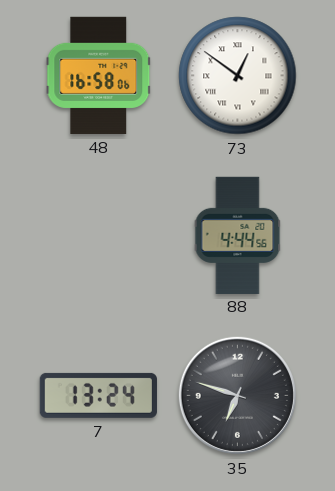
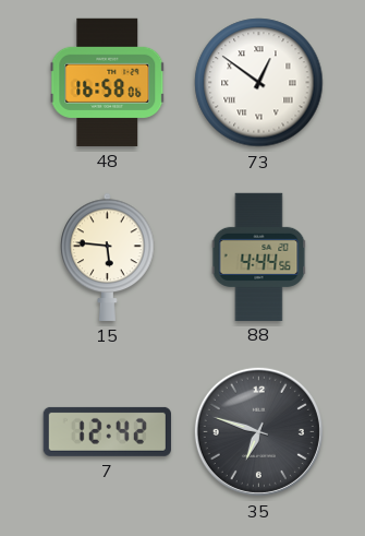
15: none -> 5:46 (108, 257)
7: 13:24 -> 12:42 (107, 431)
